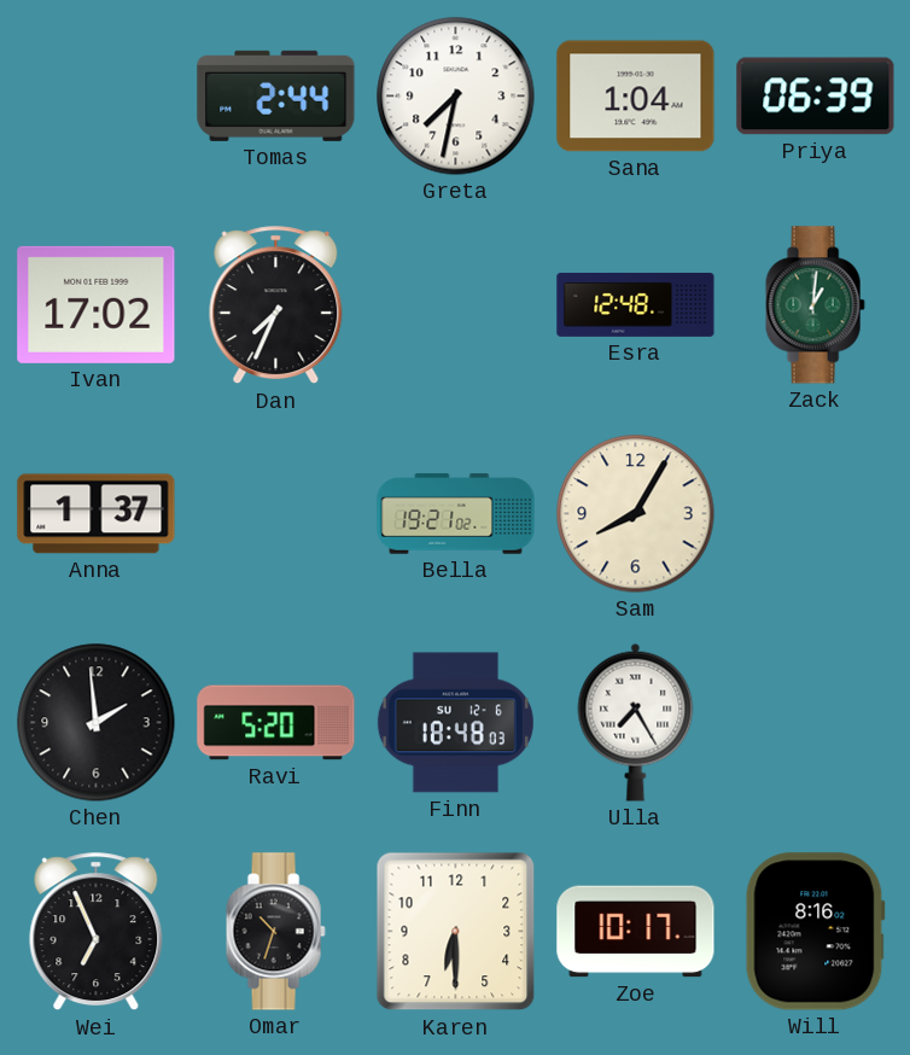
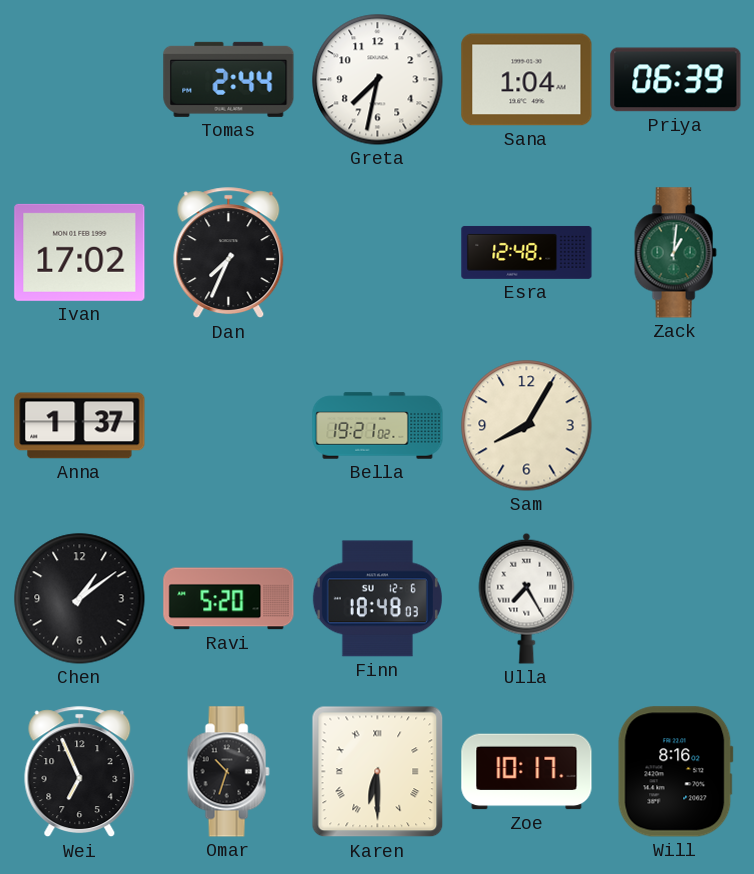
Chen: 1:59 -> 1:09 (80, 599)
Karen numerals: Arabic -> Roman (378, 772)
